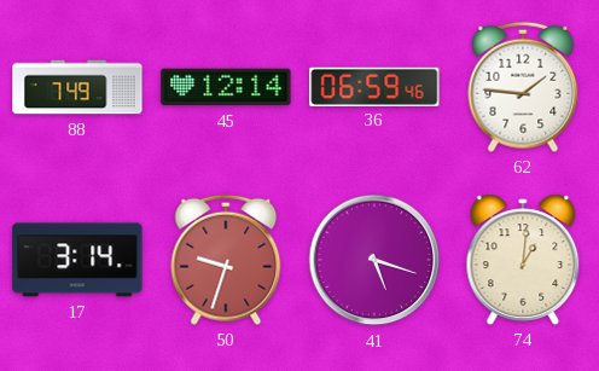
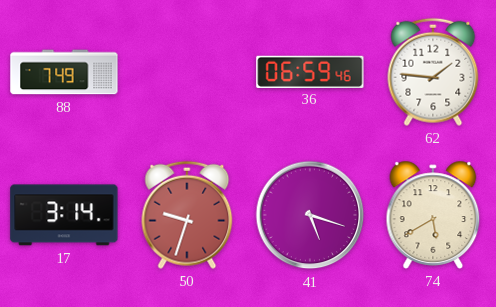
45: 12:14 -> none (226, 87)
74: 1:01 -> 5:40 (433, 215)
